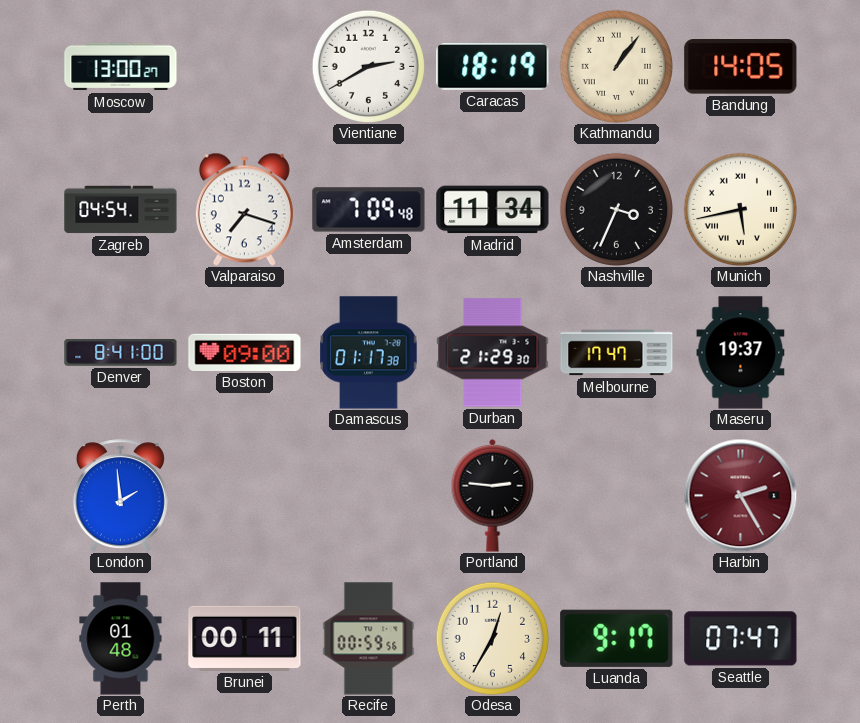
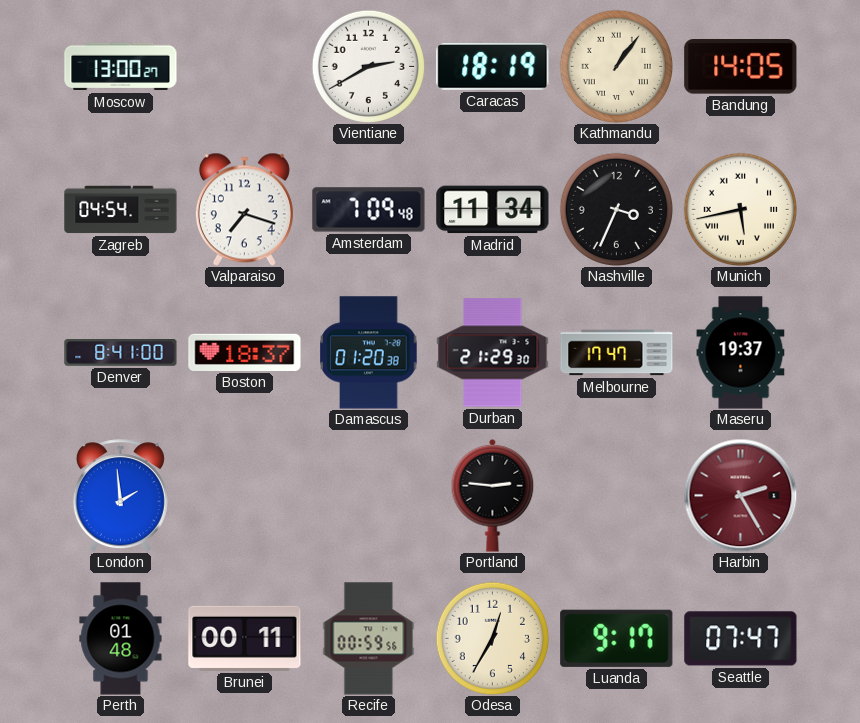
Boston: 09:00 -> 18:37 (245, 352)
Damascus: 01:17 -> 01:20 (369, 353)
